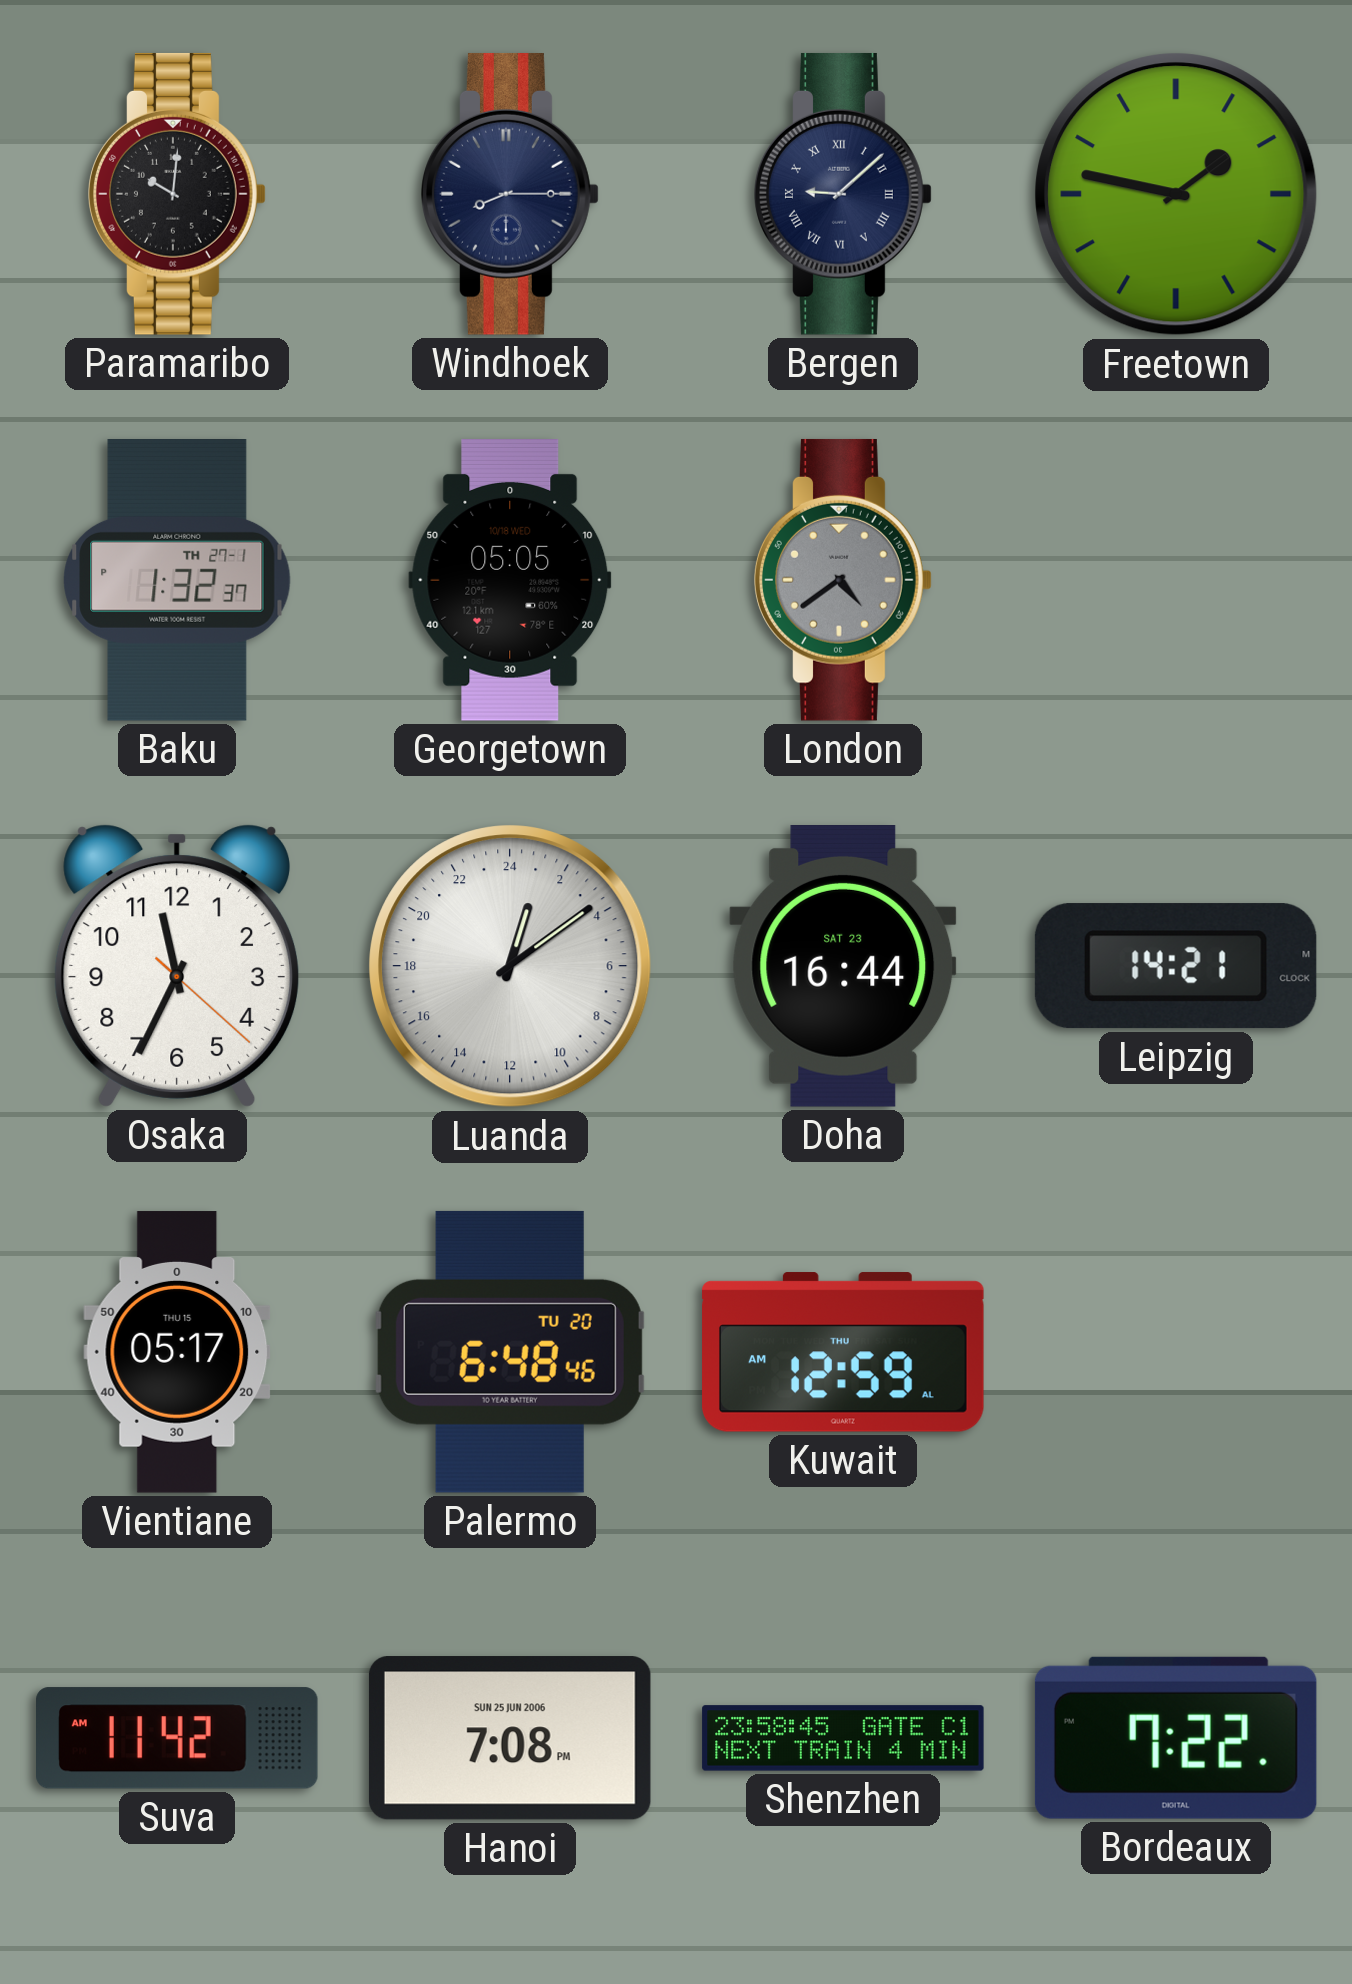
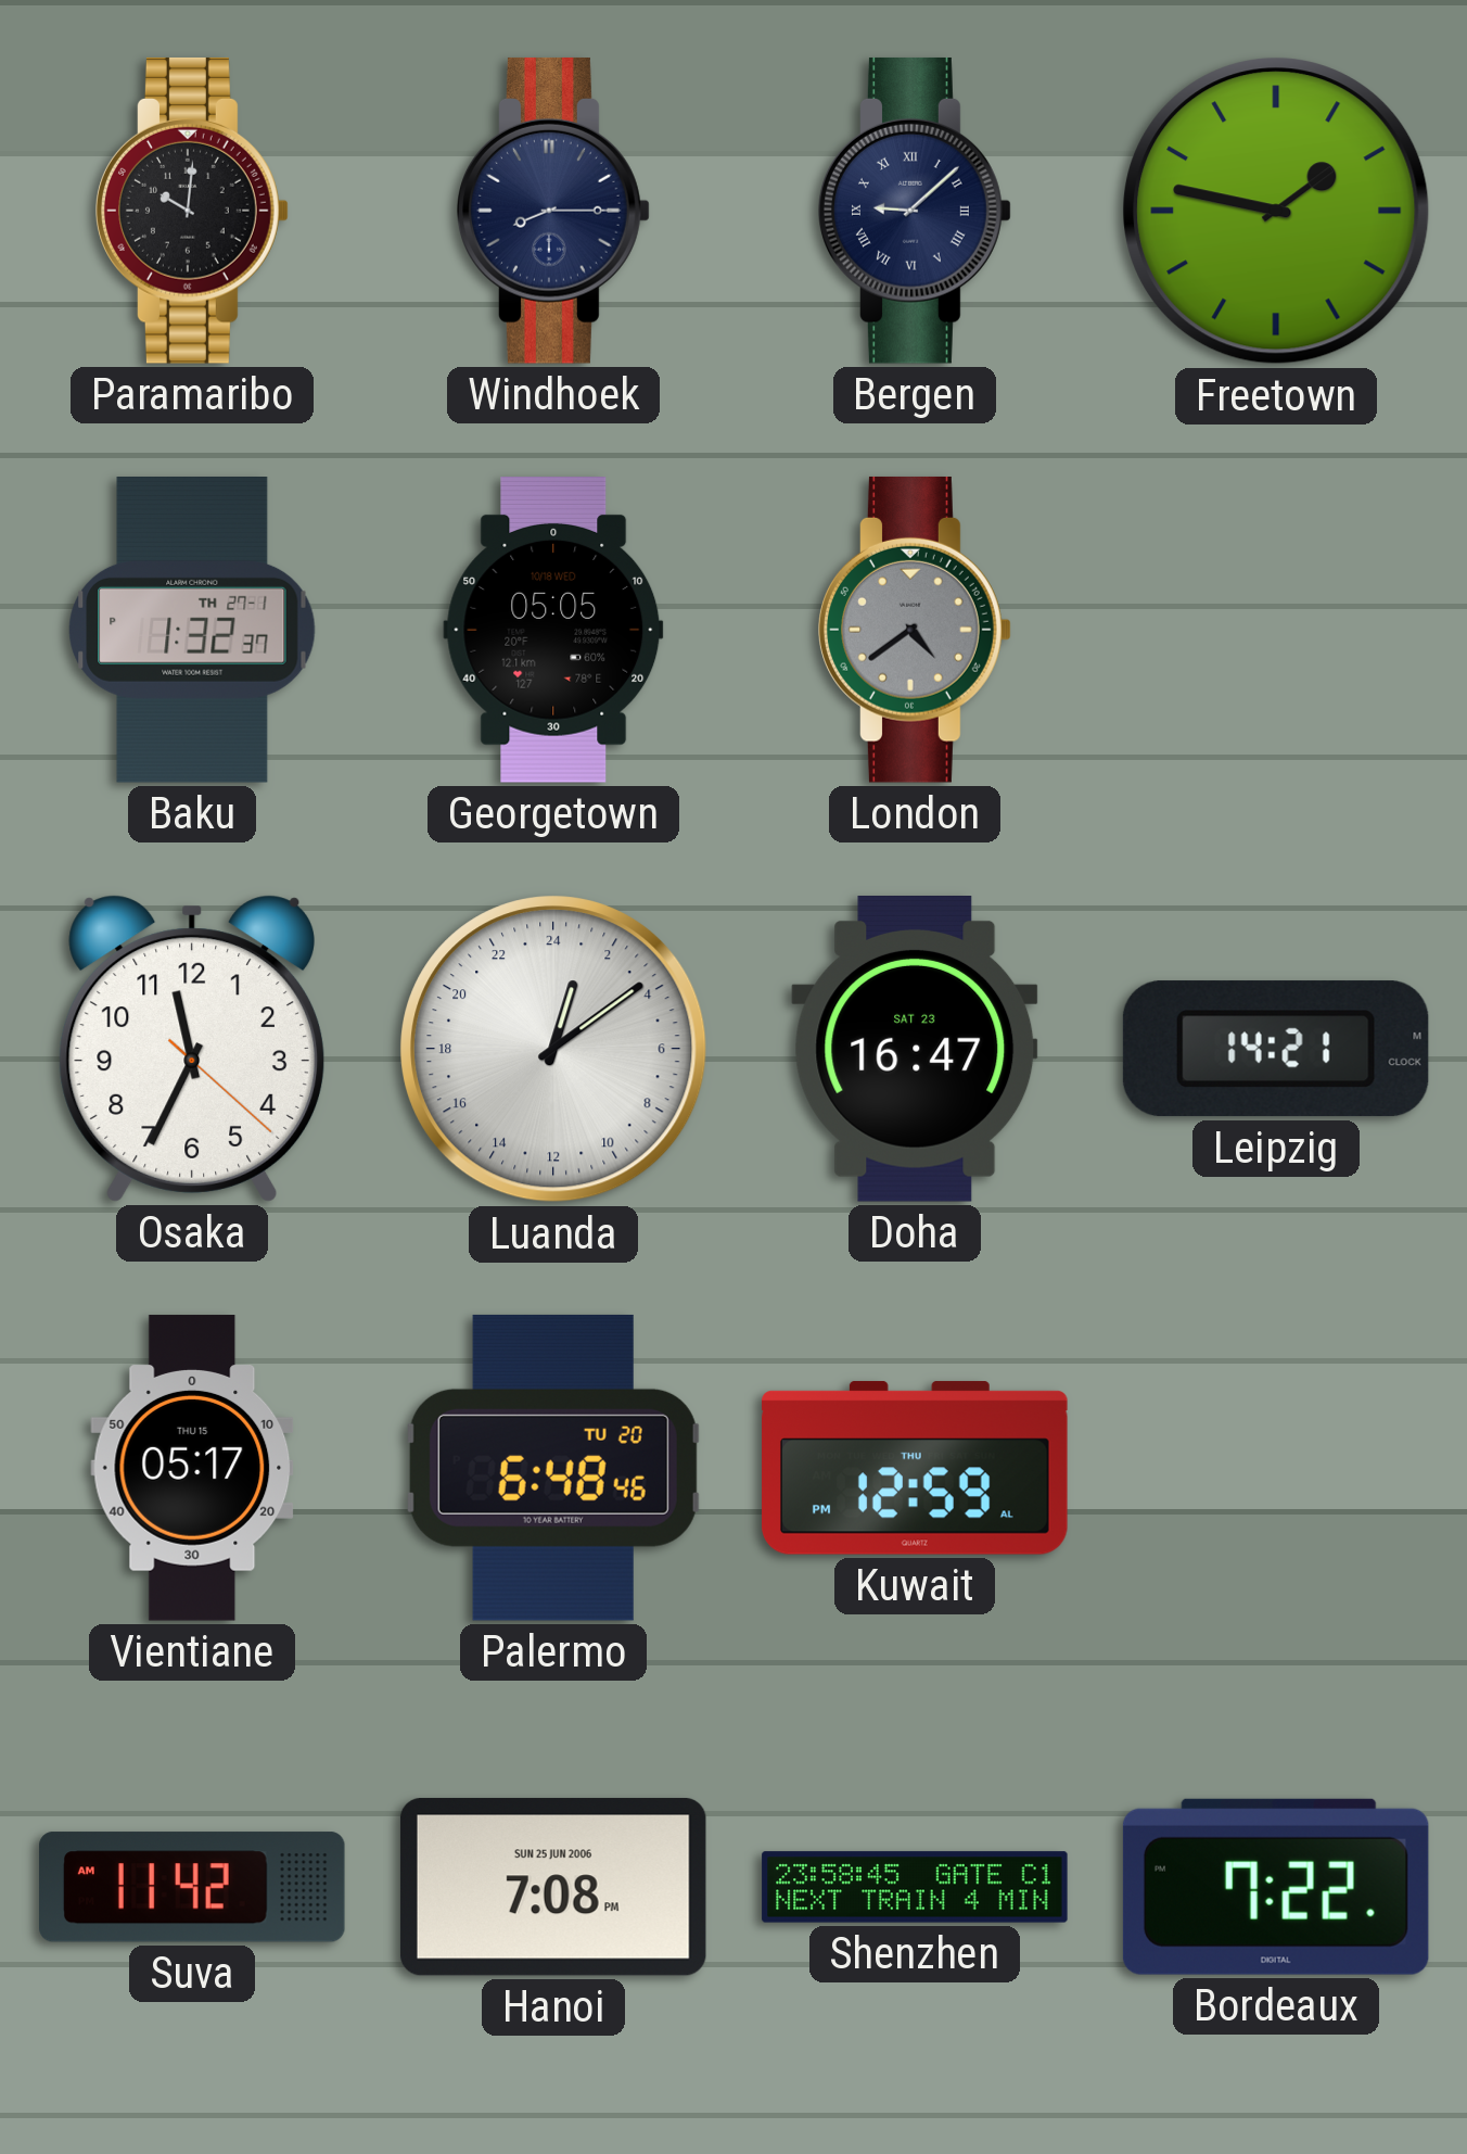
Doha: 16:44 -> 16:47 (915, 1050)
Kuwait: 12:59 AM -> 12:59 PM (915, 1468)
